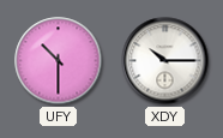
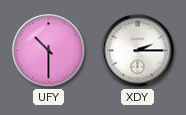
XDY: 10:15 -> 2:15 (138, 51)
